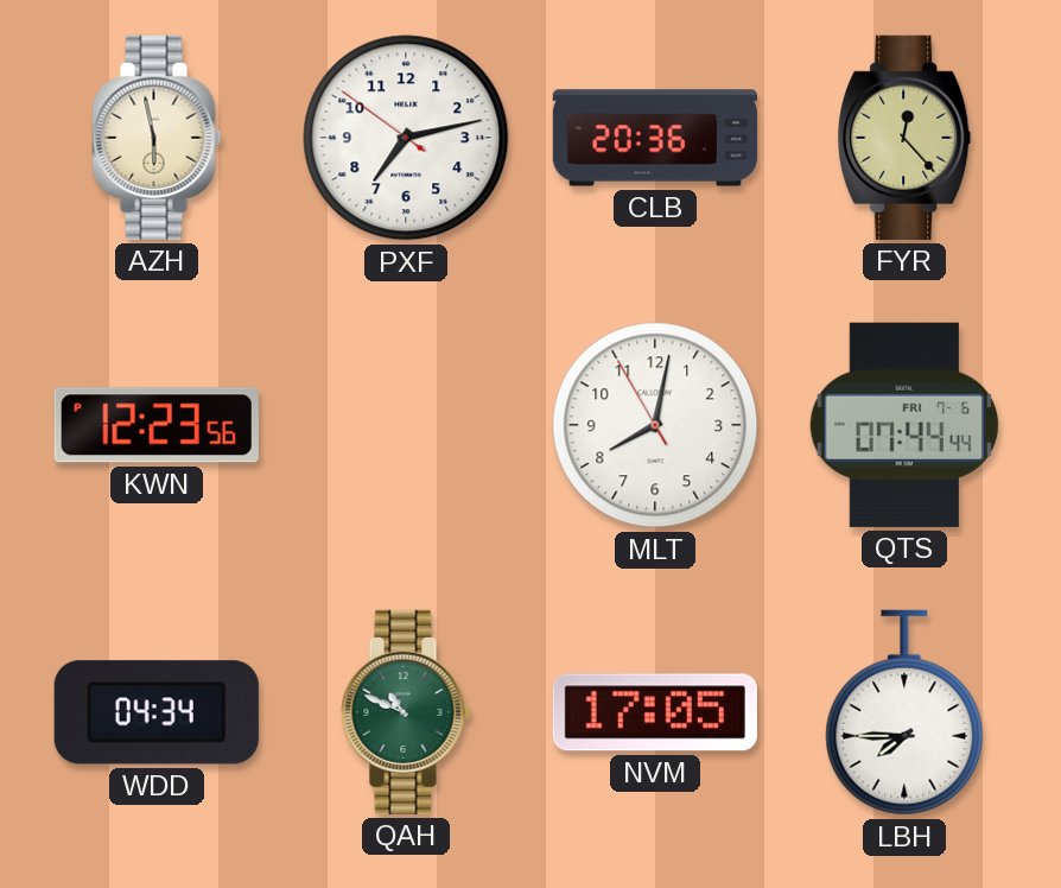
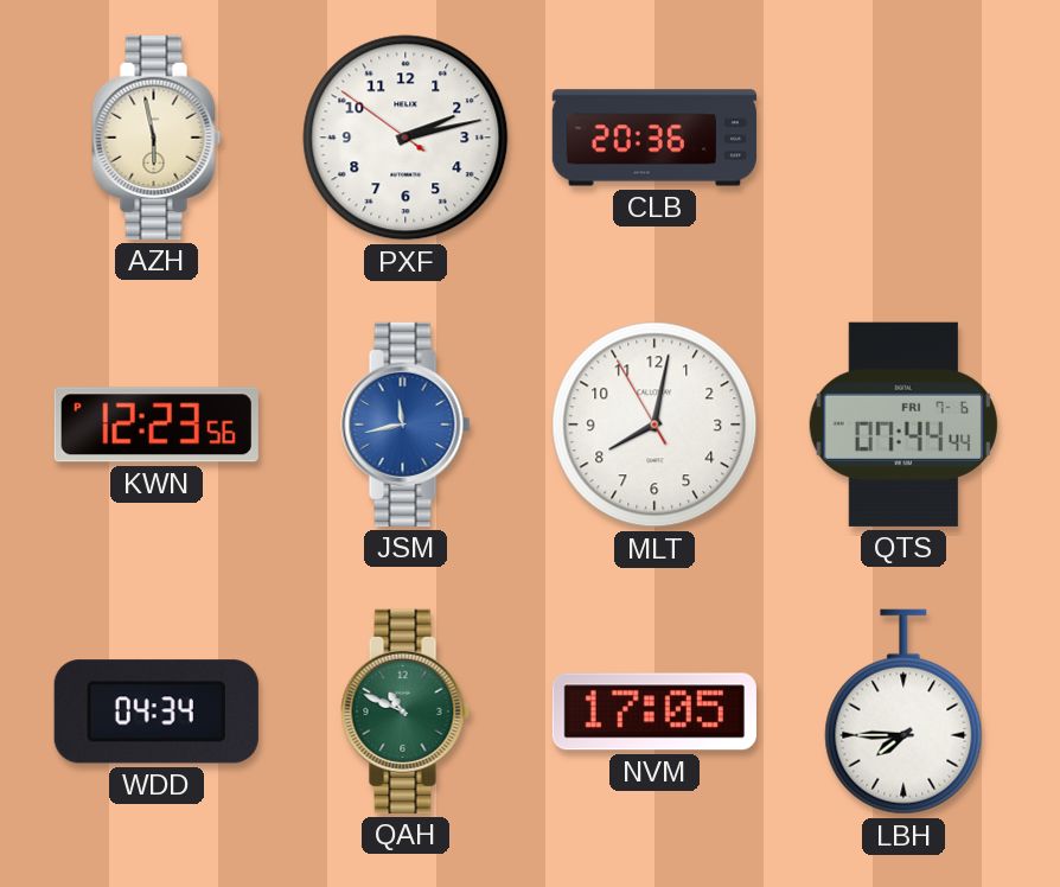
PXF: 7:12 -> 2:12 (406, 138)
FYR: 12:23 -> none (904, 138)
JSM: none -> 11:43 (406, 425)
